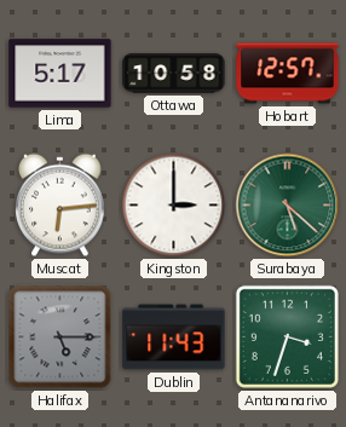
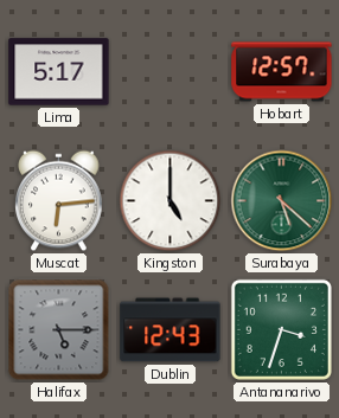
Ottawa: 10:58 -> none (174, 74)
Kingston: 3:00 -> 5:00 (171, 201)
Dublin: 11:43 -> 12:43 (171, 330)
